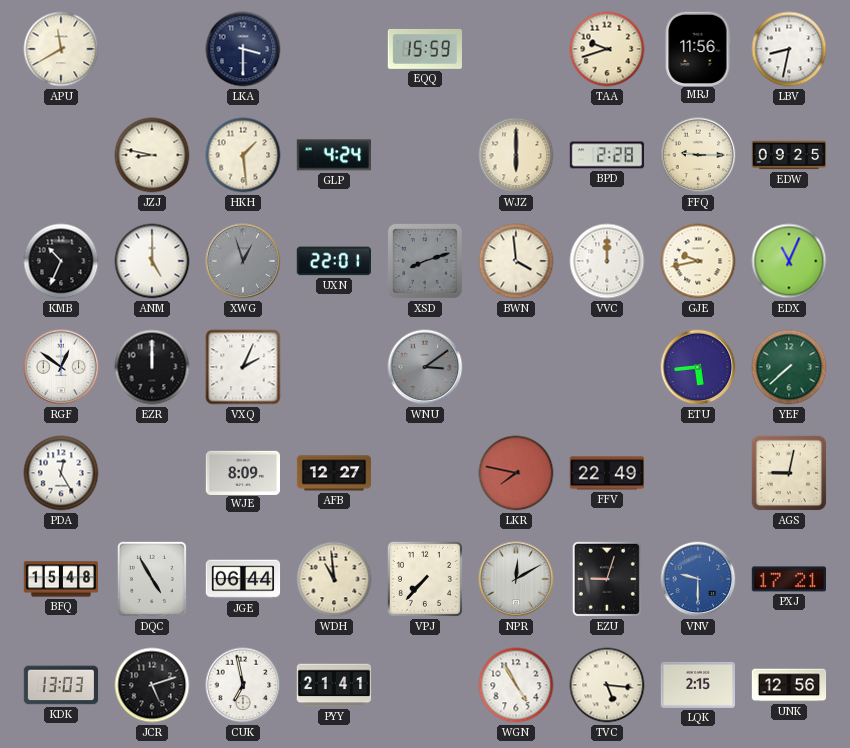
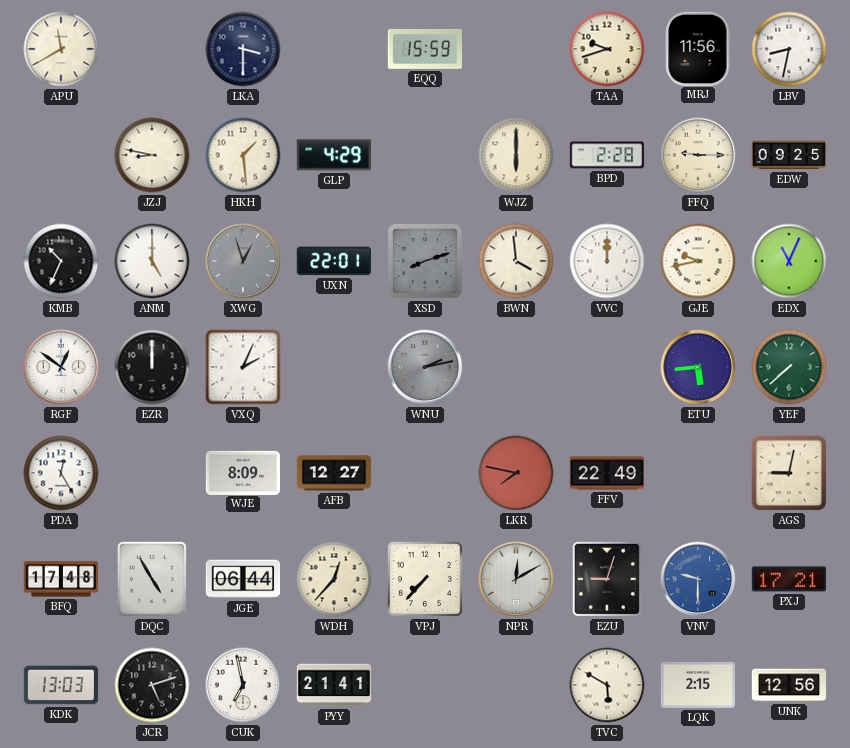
GLP: 4:24 -> 4:29 (334, 155)
WNU: 3:09 -> 2:13 (425, 367)
BFQ: 15:48 -> 17:48 (61, 579)
WDH: 10:59 -> 12:37 (334, 579)
WGN: 4:55 -> none (516, 685)
TVC: 5:16 -> 5:50 (607, 685)
